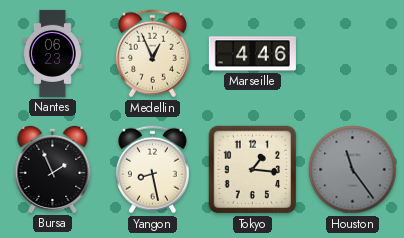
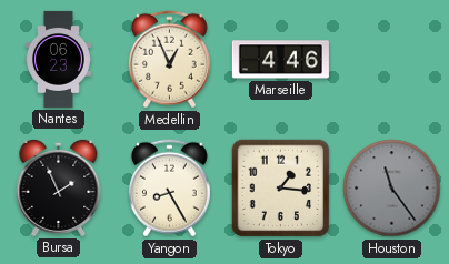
Yangon: 8:28 -> 8:25 (169, 189)
